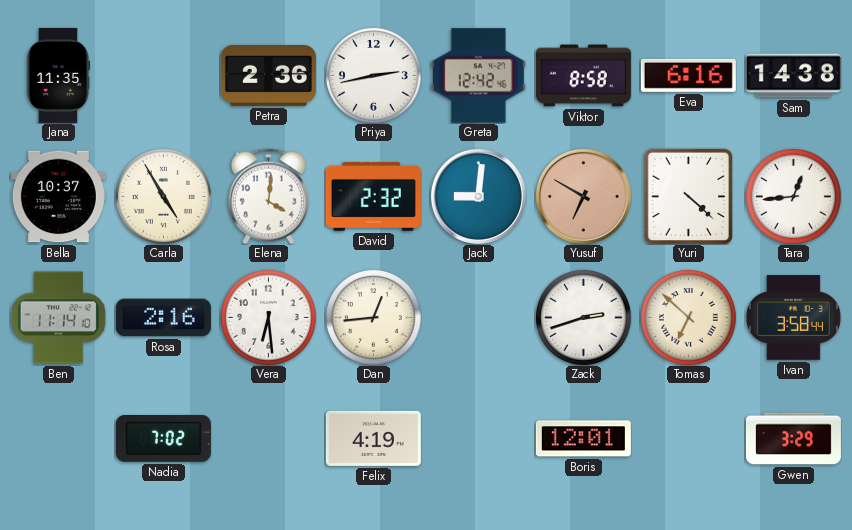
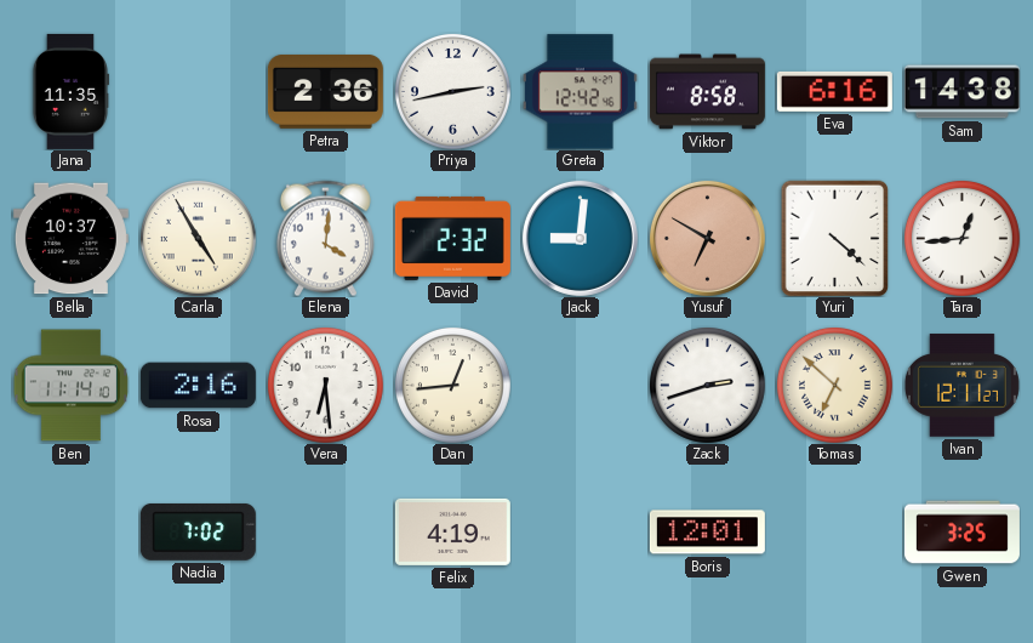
Ivan: 3:58 -> 12:11 (961, 386)
Gwen: 3:29 -> 3:25 (961, 533)
